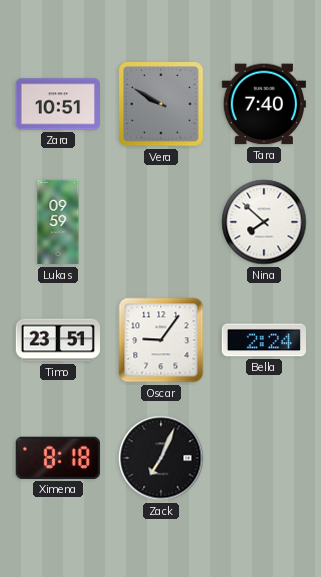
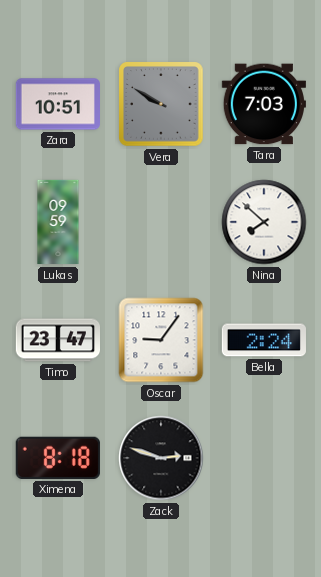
Tara: 7:40 -> 7:03 (264, 104)
Timo: 23:51 -> 23:47 (57, 340)
Zack: 7:04 -> 2:48 (161, 458)
